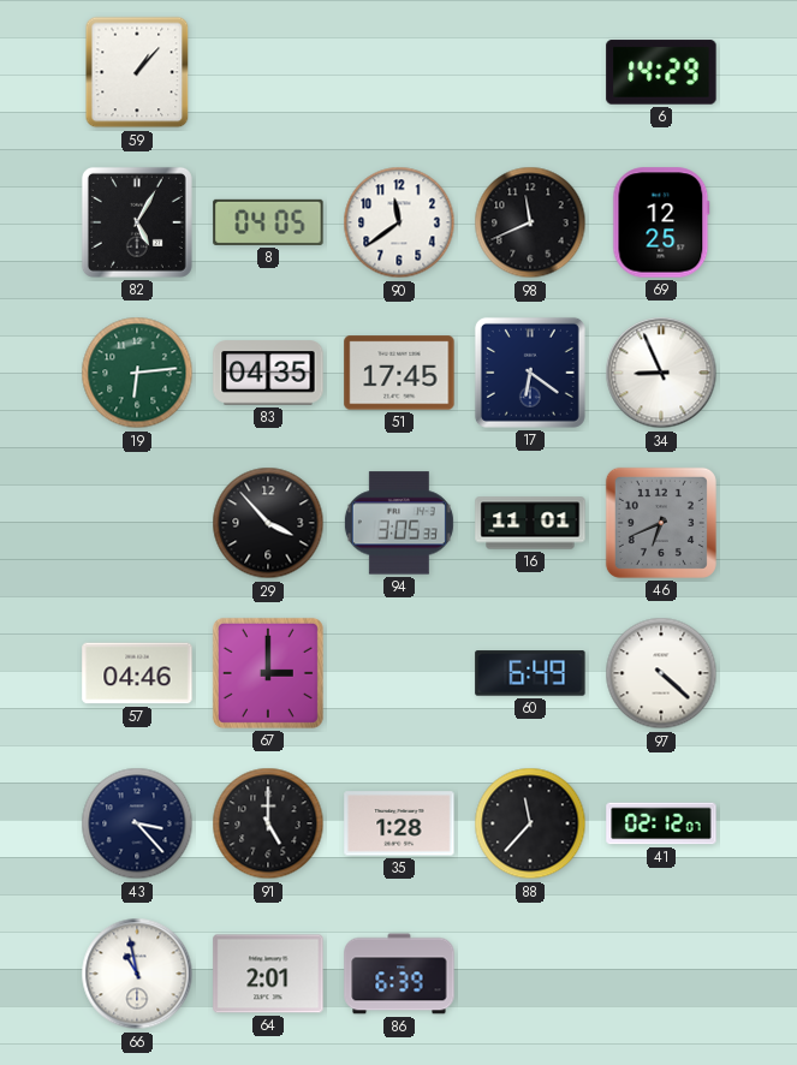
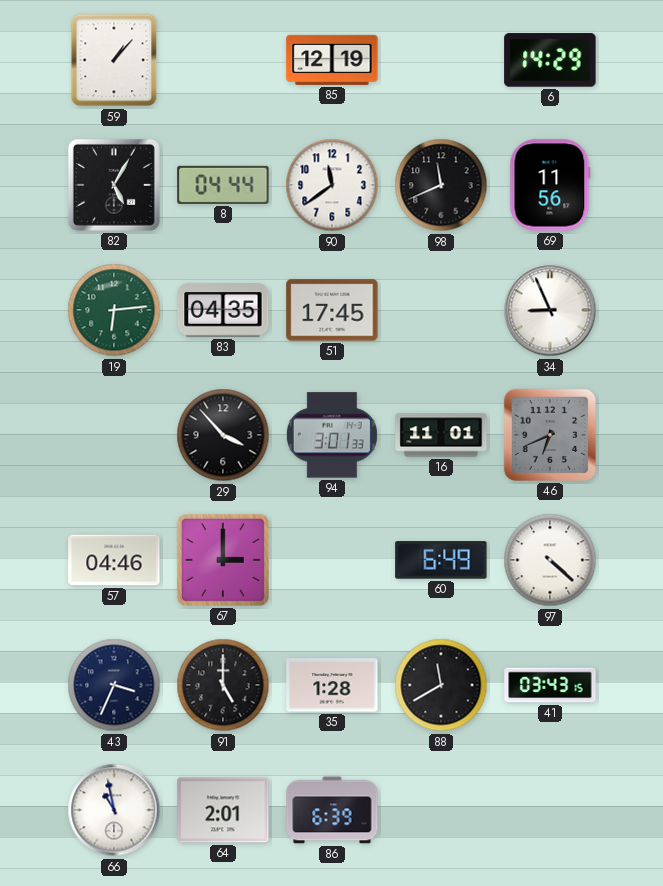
85: none -> 12:19 (332, 60)
8: 04:05 -> 04:44 (223, 185)
69: 12:25 -> 11:56 (550, 185)
17: 6:21 -> none (530, 373)
94: 3:05 -> 3:01 (332, 435)
43: 3:23 -> 3:34 (114, 685)
88: 11:37 -> 11:40 (441, 685)
41: 02:12 -> 03:43 (550, 685)
